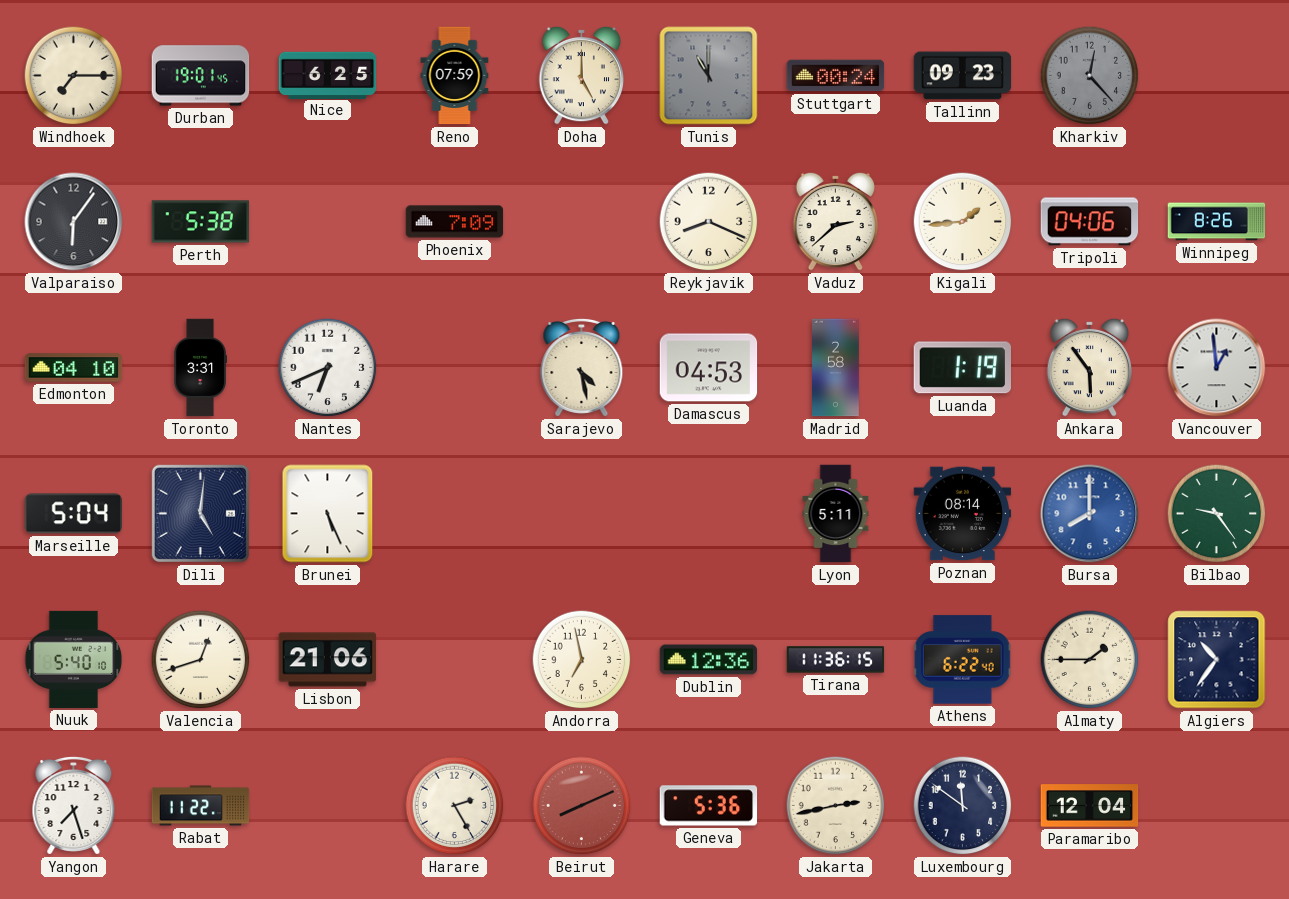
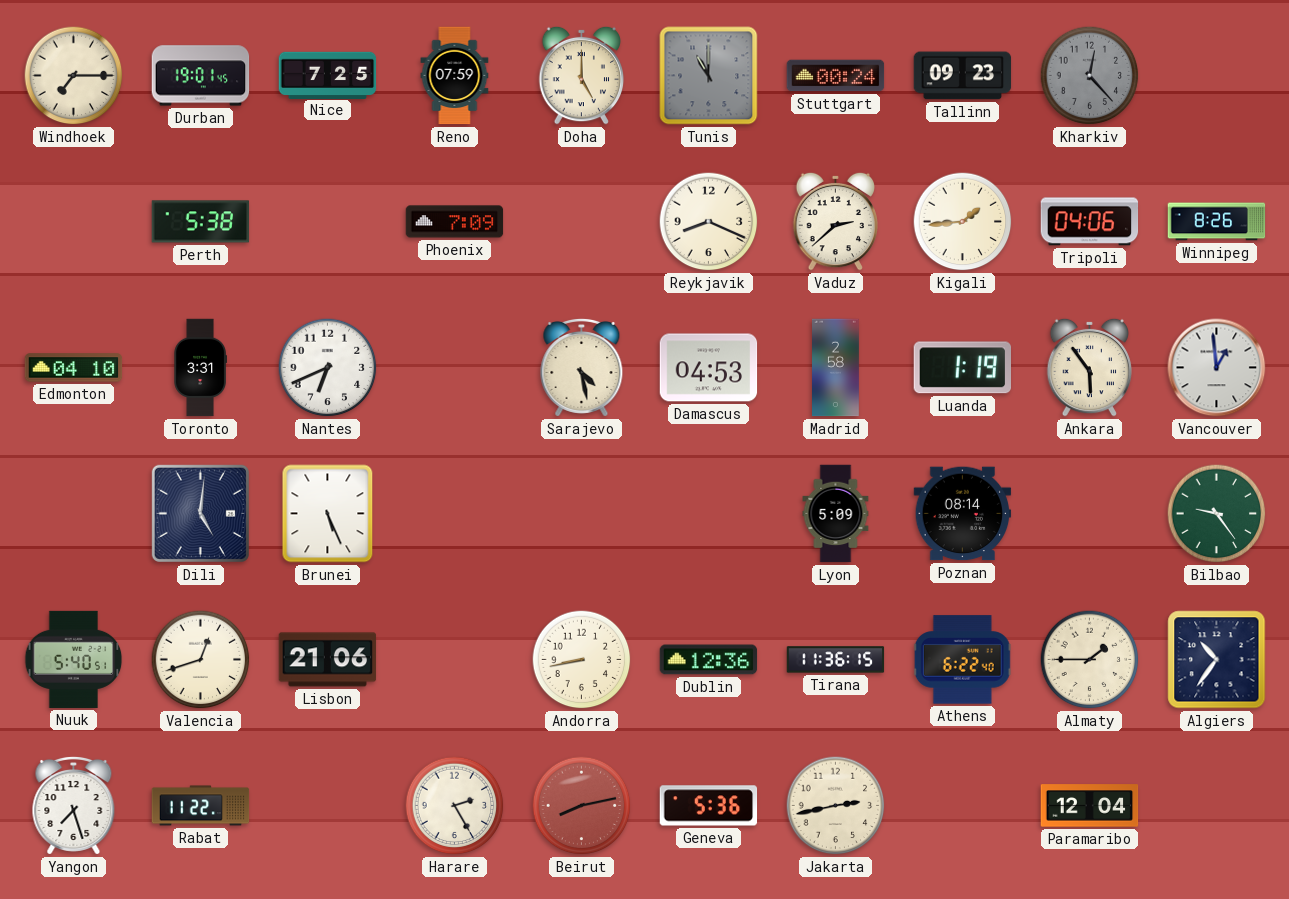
Nice: 6:25 -> 7:25 (328, 75)
Valparaiso: 6:06 -> none (74, 222)
Marseille: 5:04 -> none (73, 514)
Lyon: 5:11 -> 5:09 (836, 514)
Bursa: 8:00 -> none (1090, 514)
Nuuk: 5:40:10 -> 5:40:51 (74, 659)
Andorra: 6:58 -> 8:43 (582, 660)
Beirut: 8:11 -> 8:13 (582, 806)
Luxembourg: 11:51 -> none (963, 806)
